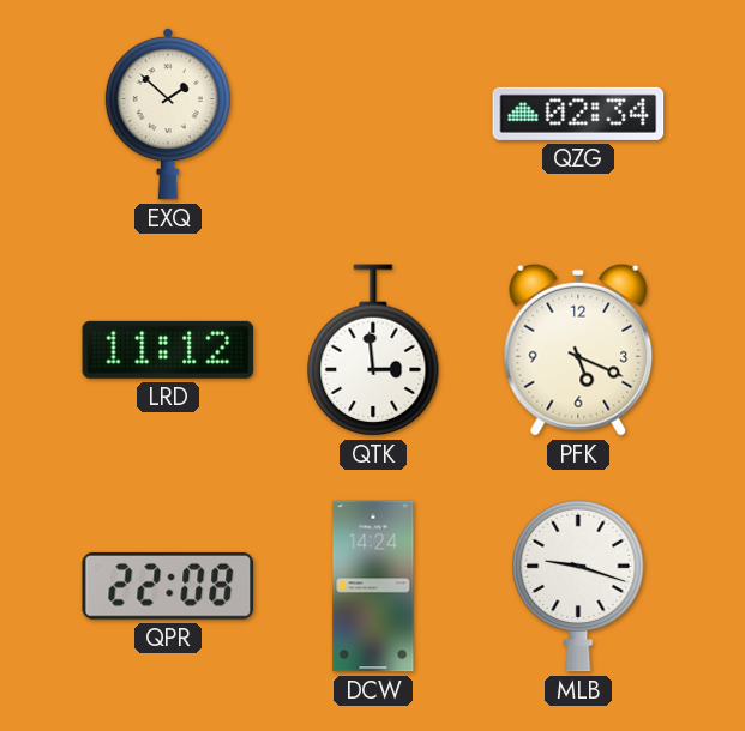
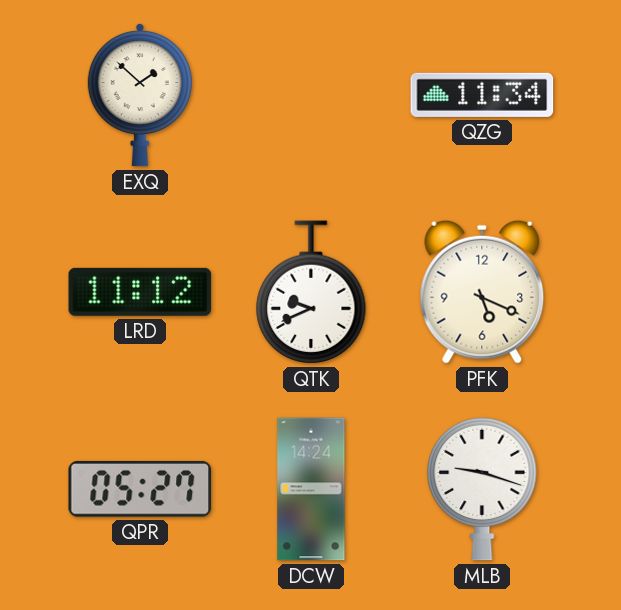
QZG: 02:34 -> 11:34 (482, 95)
QTK: 2:59 -> 9:41 (311, 292)
QPR: 22:08 -> 05:27 (140, 489)
